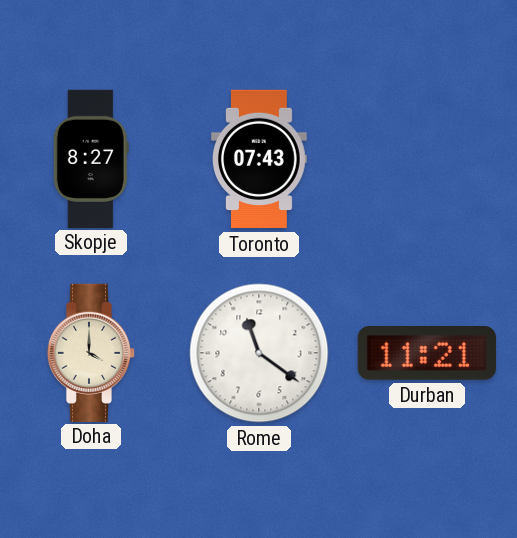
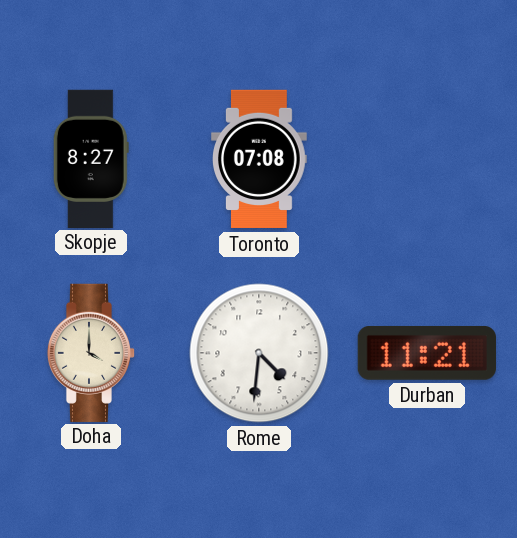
Toronto: 07:43 -> 07:08 (260, 159)
Rome: 11:21 -> 4:31 (259, 353)
